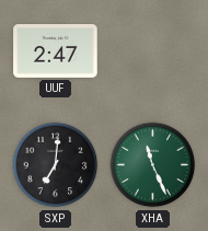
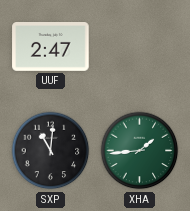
SXP: 7:01 -> 11:01 (51, 151)
XHA: 11:26 -> 1:44 (140, 151)
